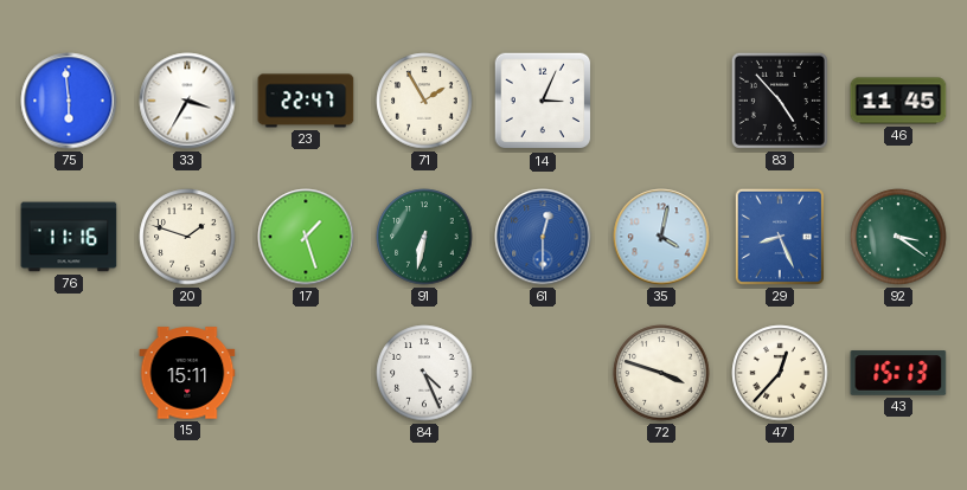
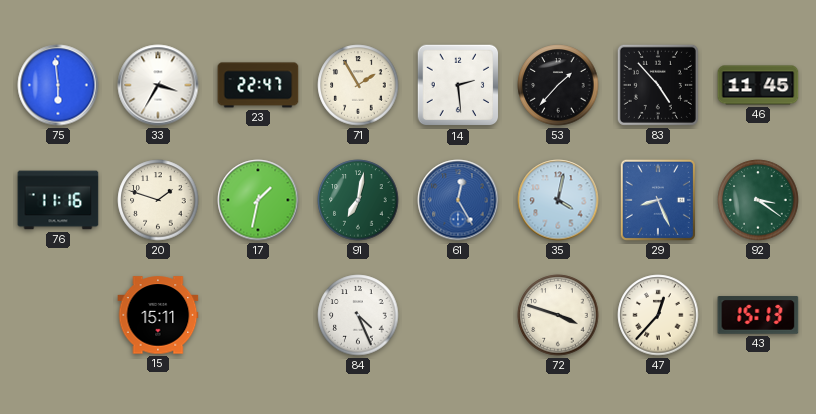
14: 3:04 -> 2:29 (458, 85)
53: none -> 1:37 (558, 85)
17: 1:27 -> 1:32 (258, 200)
91: 6:32 -> 7:02 (358, 200)
61: 12:30 -> 12:25 (458, 200)
